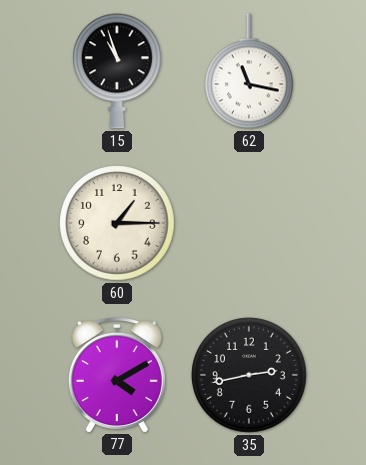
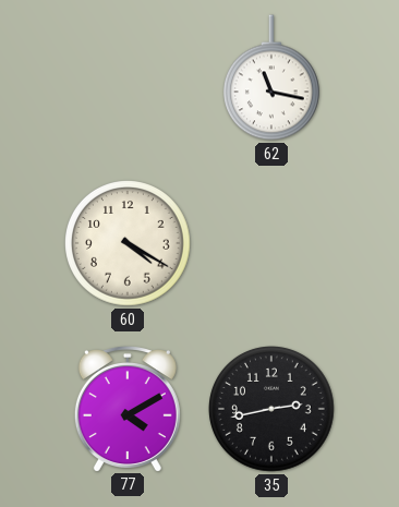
15: 10:57 -> none (117, 71)
60: 1:15 -> 4:20 (129, 244)
